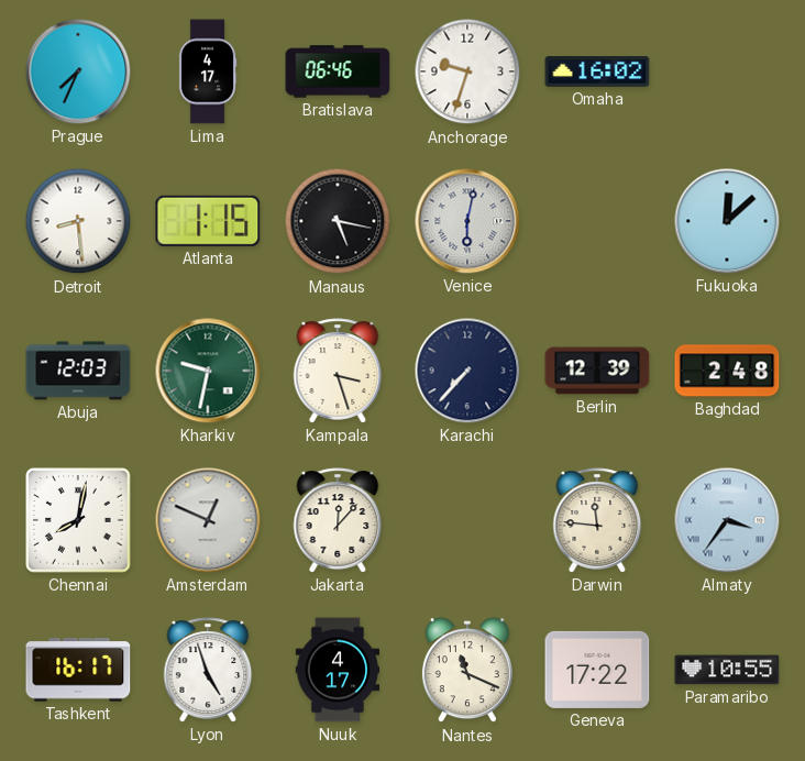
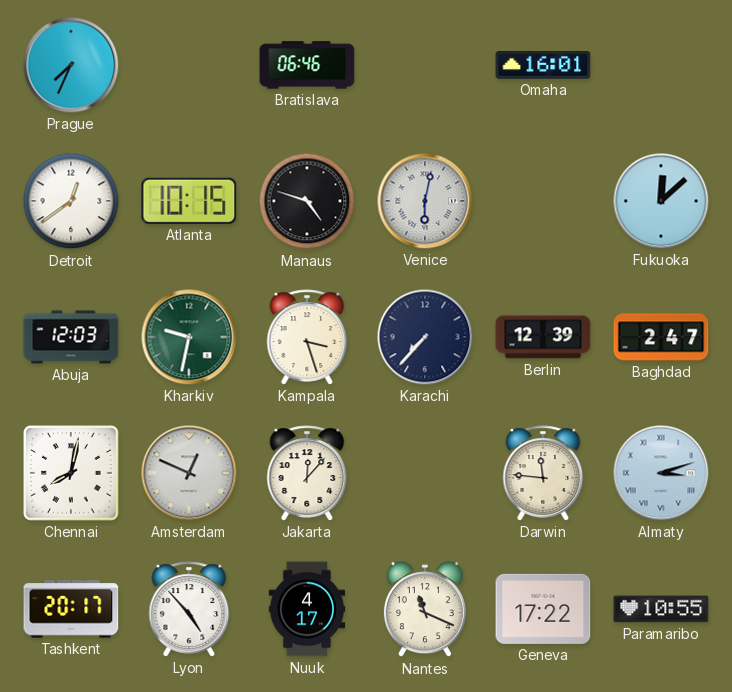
Lima: 4:17 -> none (208, 71)
Anchorage: 9:33 -> none (467, 71)
Omaha: 16:02 -> 16:01 (543, 66)
Detroit: 8:29 -> 12:39 (71, 201)
Atlanta: 1:15 -> 10:15 (189, 201)
Manaus: 5:17 -> 4:48 (307, 201)
Baghdad: 2:48 -> 2:47 (661, 337)
Almaty: 3:36 -> 3:12 (661, 473)
Tashkent: 16:17 -> 20:17 (71, 609)
Lyon: 4:57 -> 4:53 (189, 609)
